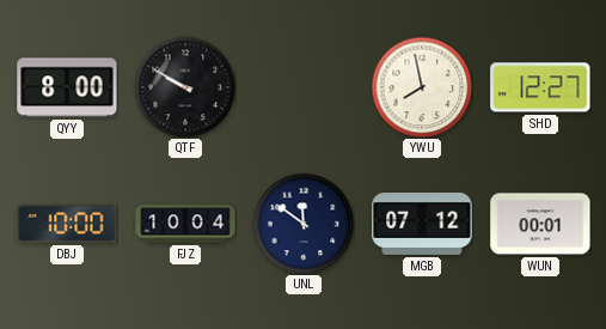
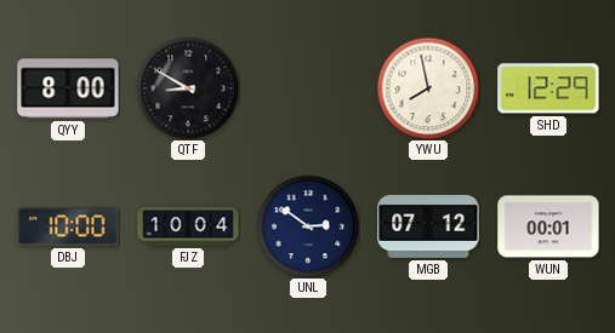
QTF: 9:50 -> 8:50 (188, 88)
SHD: 12:27 -> 12:29 (548, 88)
UNL: 11:51 -> 2:51 (308, 226)
